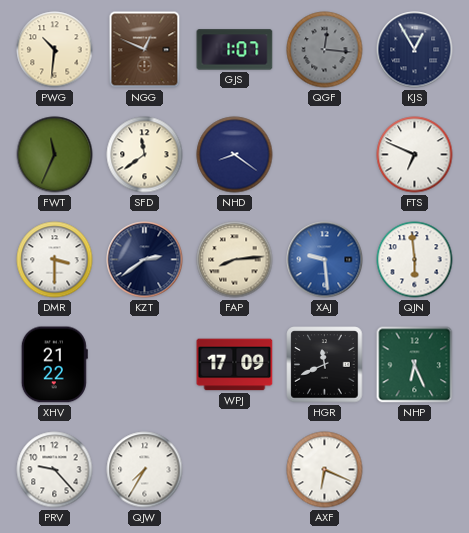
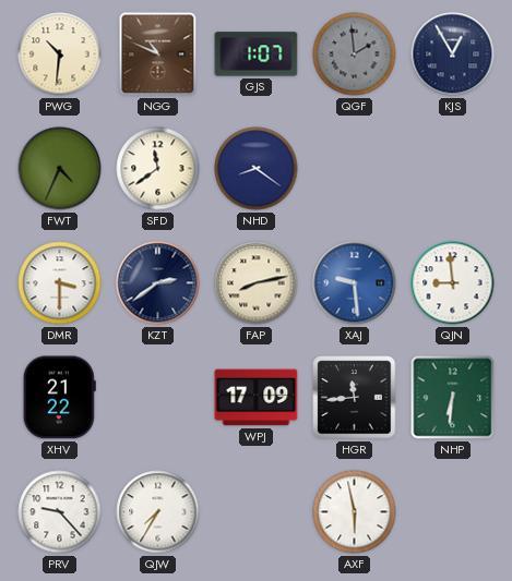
NGG: 12:49 -> 10:49 (158, 55)
QGF: 12:16 -> 1:59 (355, 55)
FWT: 11:34 -> 4:34 (60, 169)
FTS: 6:49 -> none (415, 155)
FAP: 8:14 -> 8:13 (257, 283)
QJN: 5:59 -> 8:59 (453, 283)
HGR: 11:41 -> 11:44 (355, 398)
NHP: 6:26 -> 6:31 (453, 398)
AXF: 6:19 -> 5:58 (355, 512)
